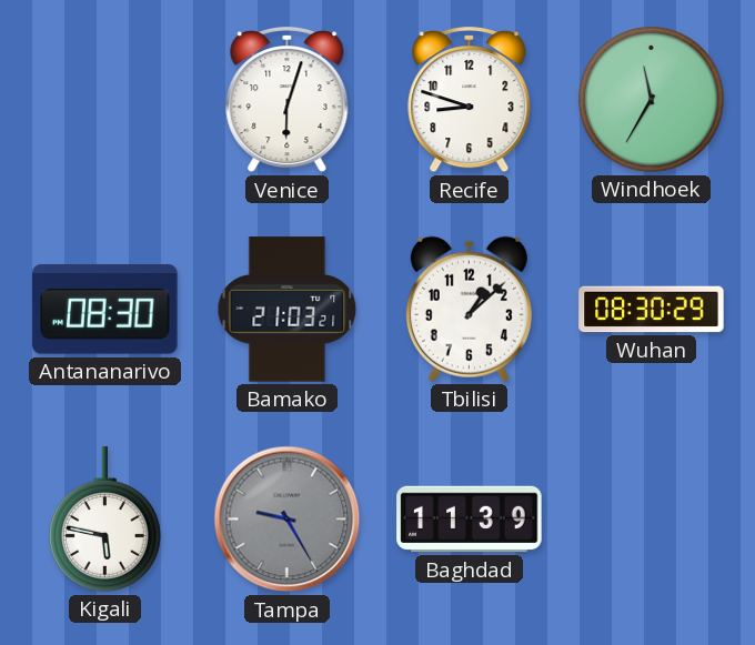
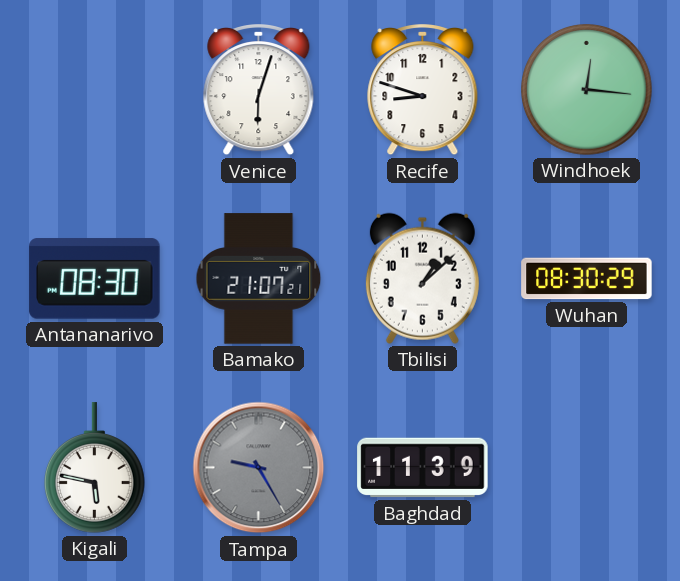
Windhoek: 11:35 -> 12:16 (587, 90)
Bamako: 21:03 -> 21:07 (259, 279)
